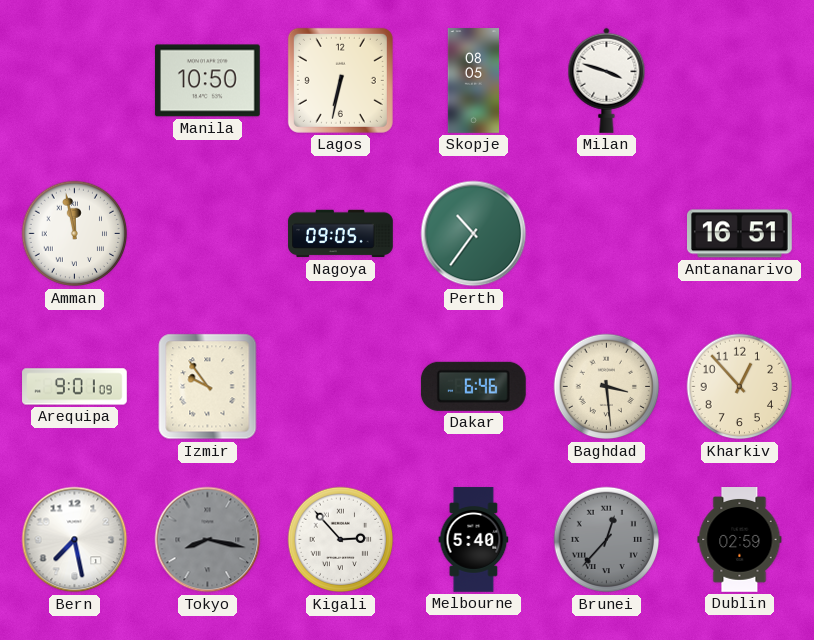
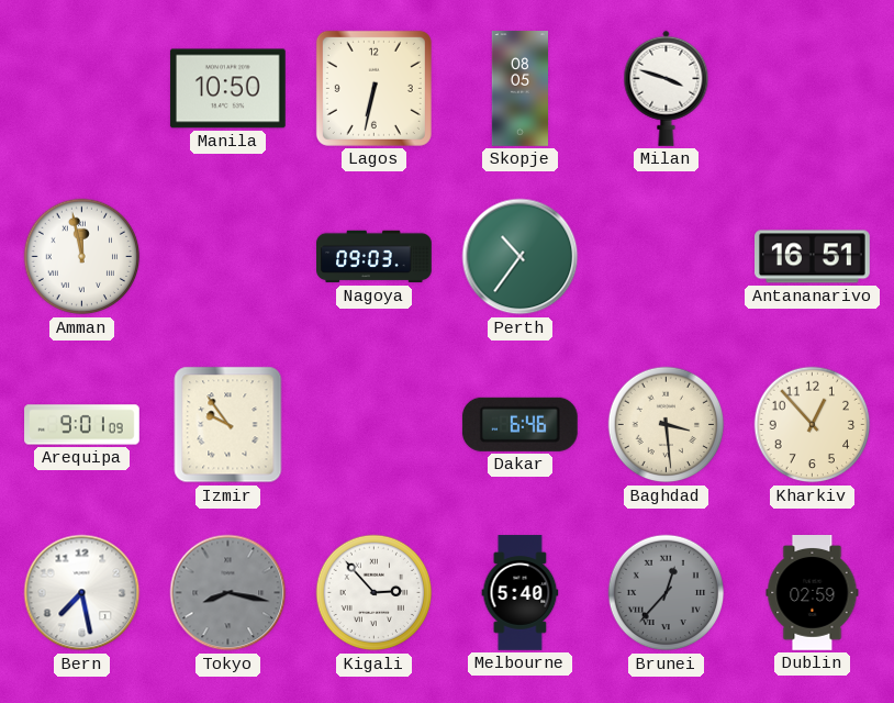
Nagoya: 09:05 -> 09:03 (375, 257)
